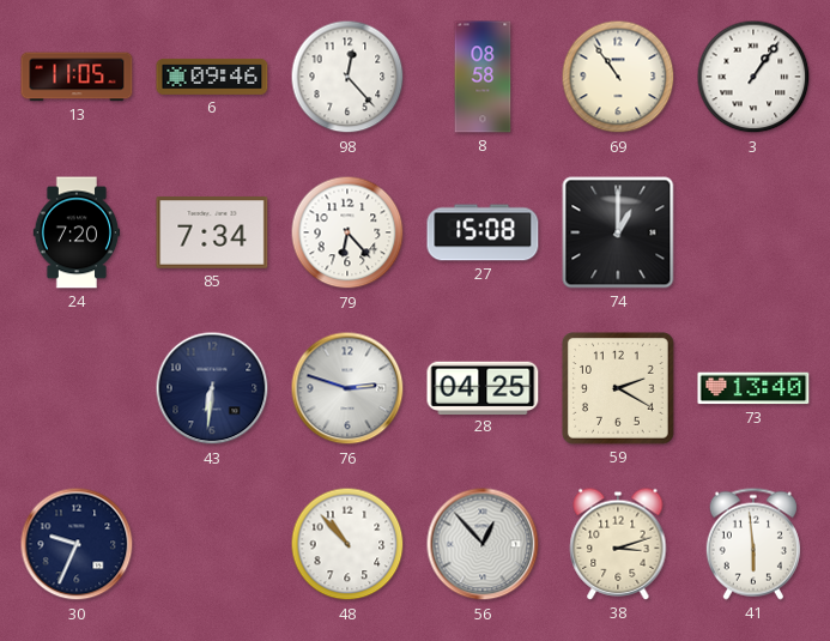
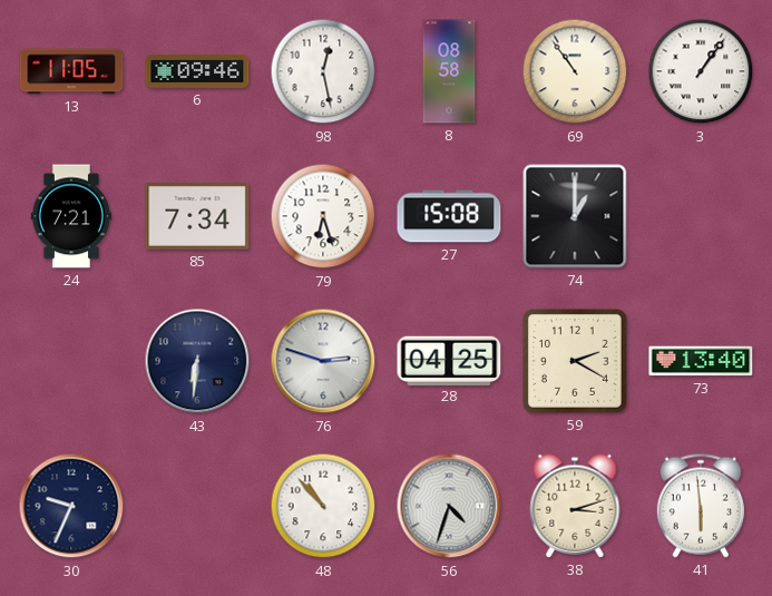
98: 12:23 -> 12:28 (323, 71)
24: 7:20 -> 7:21 (71, 216)
79: 6:23 -> 6:27 (323, 216)
56: 12:53 -> 4:33 (449, 506)
